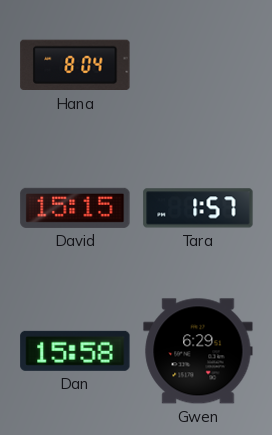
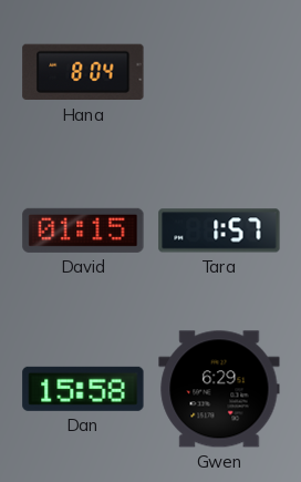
David: 15:15 -> 01:15 (83, 230)
